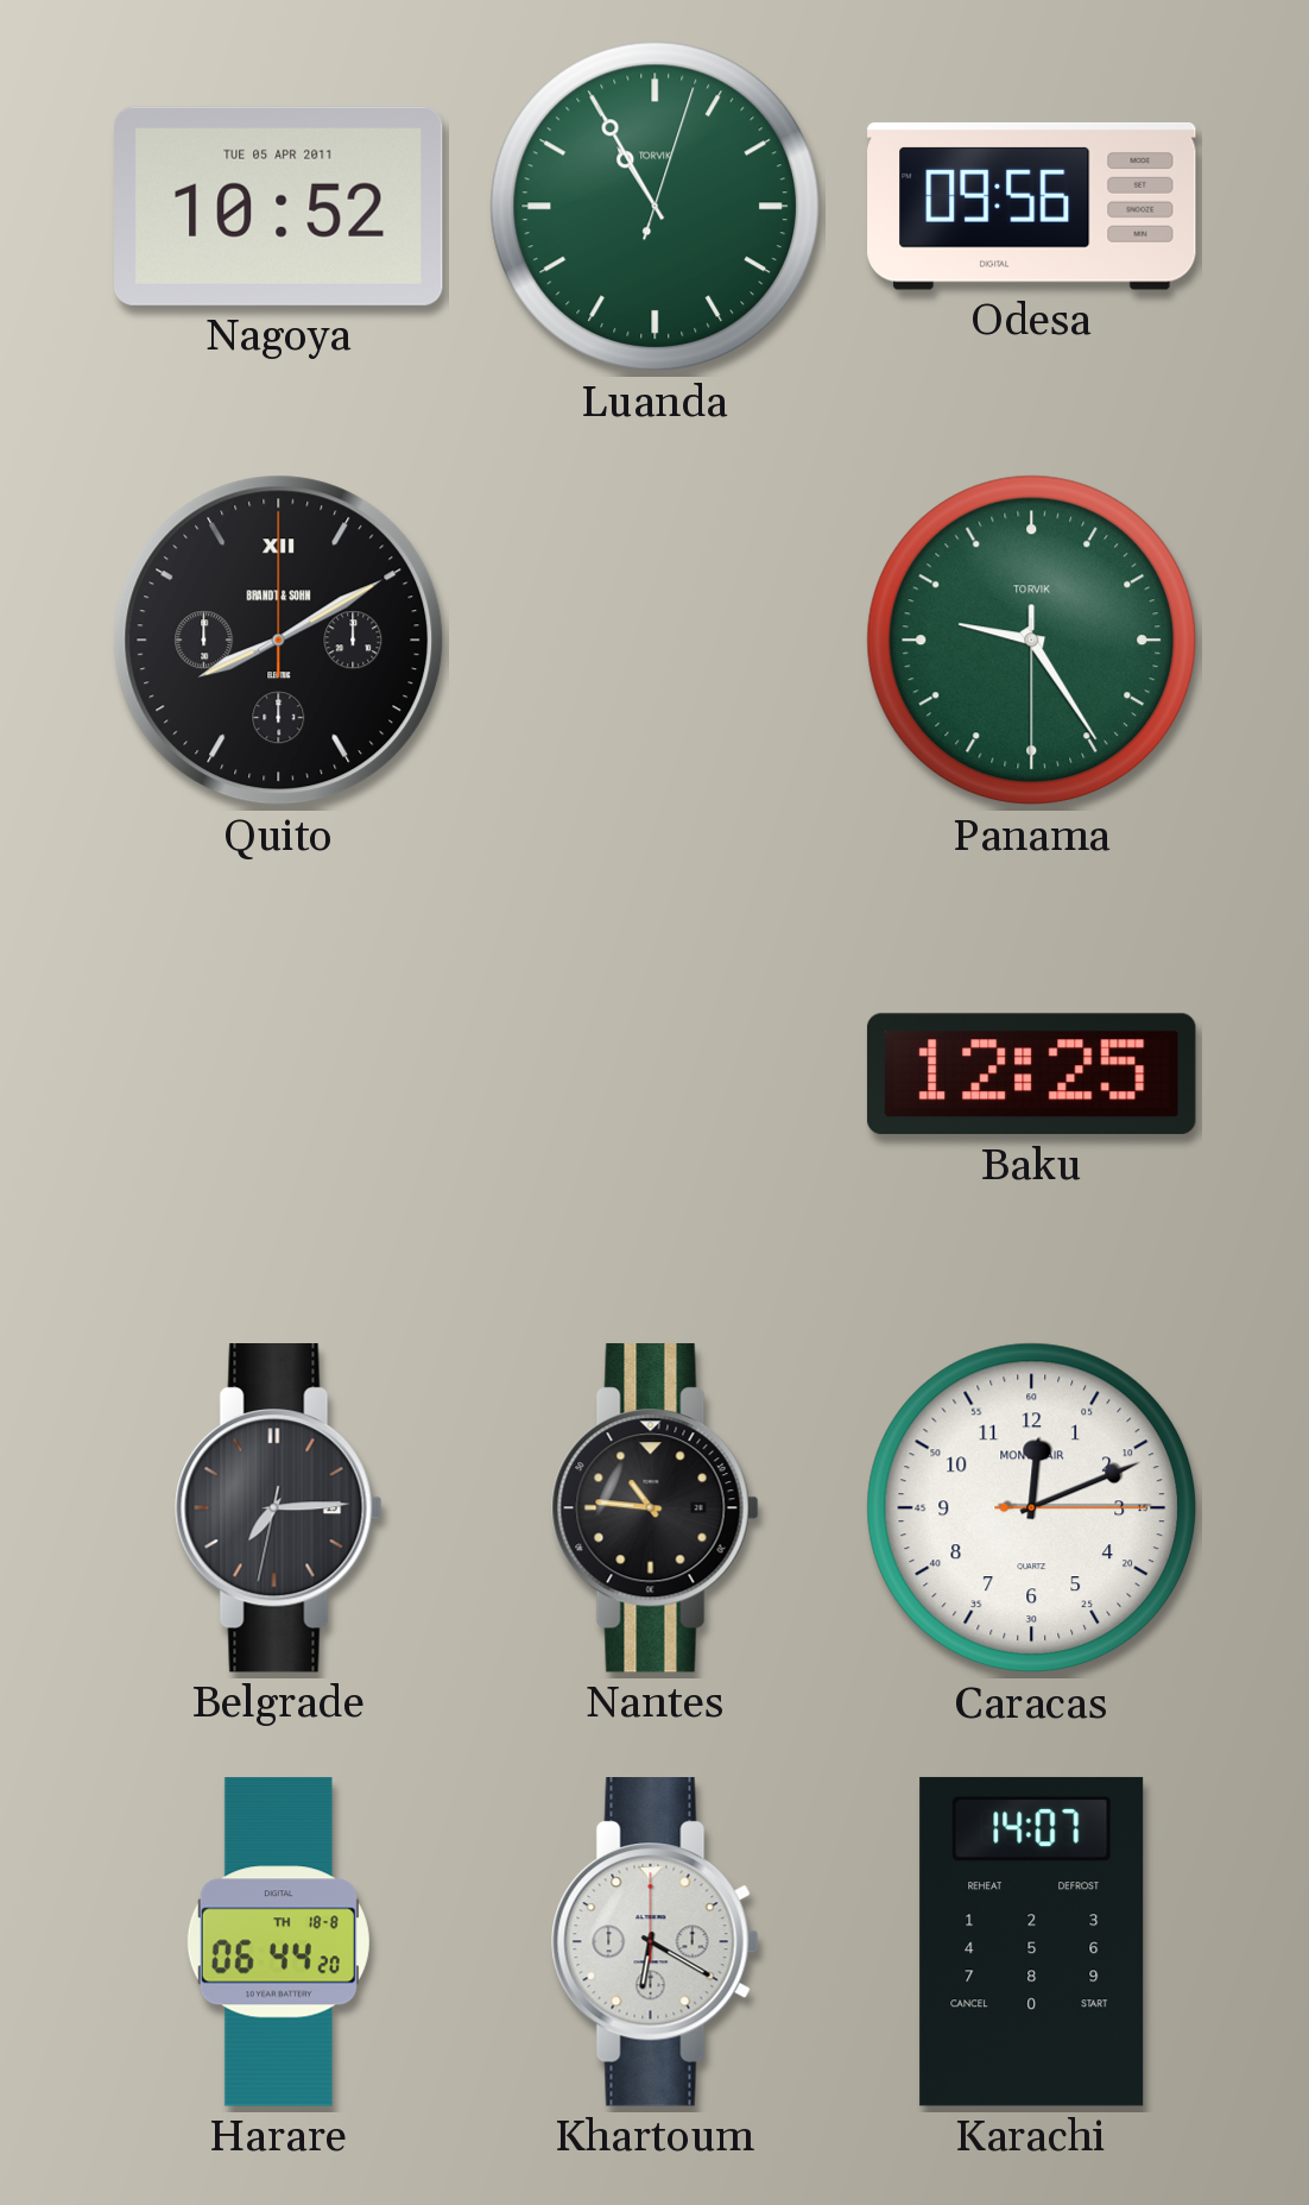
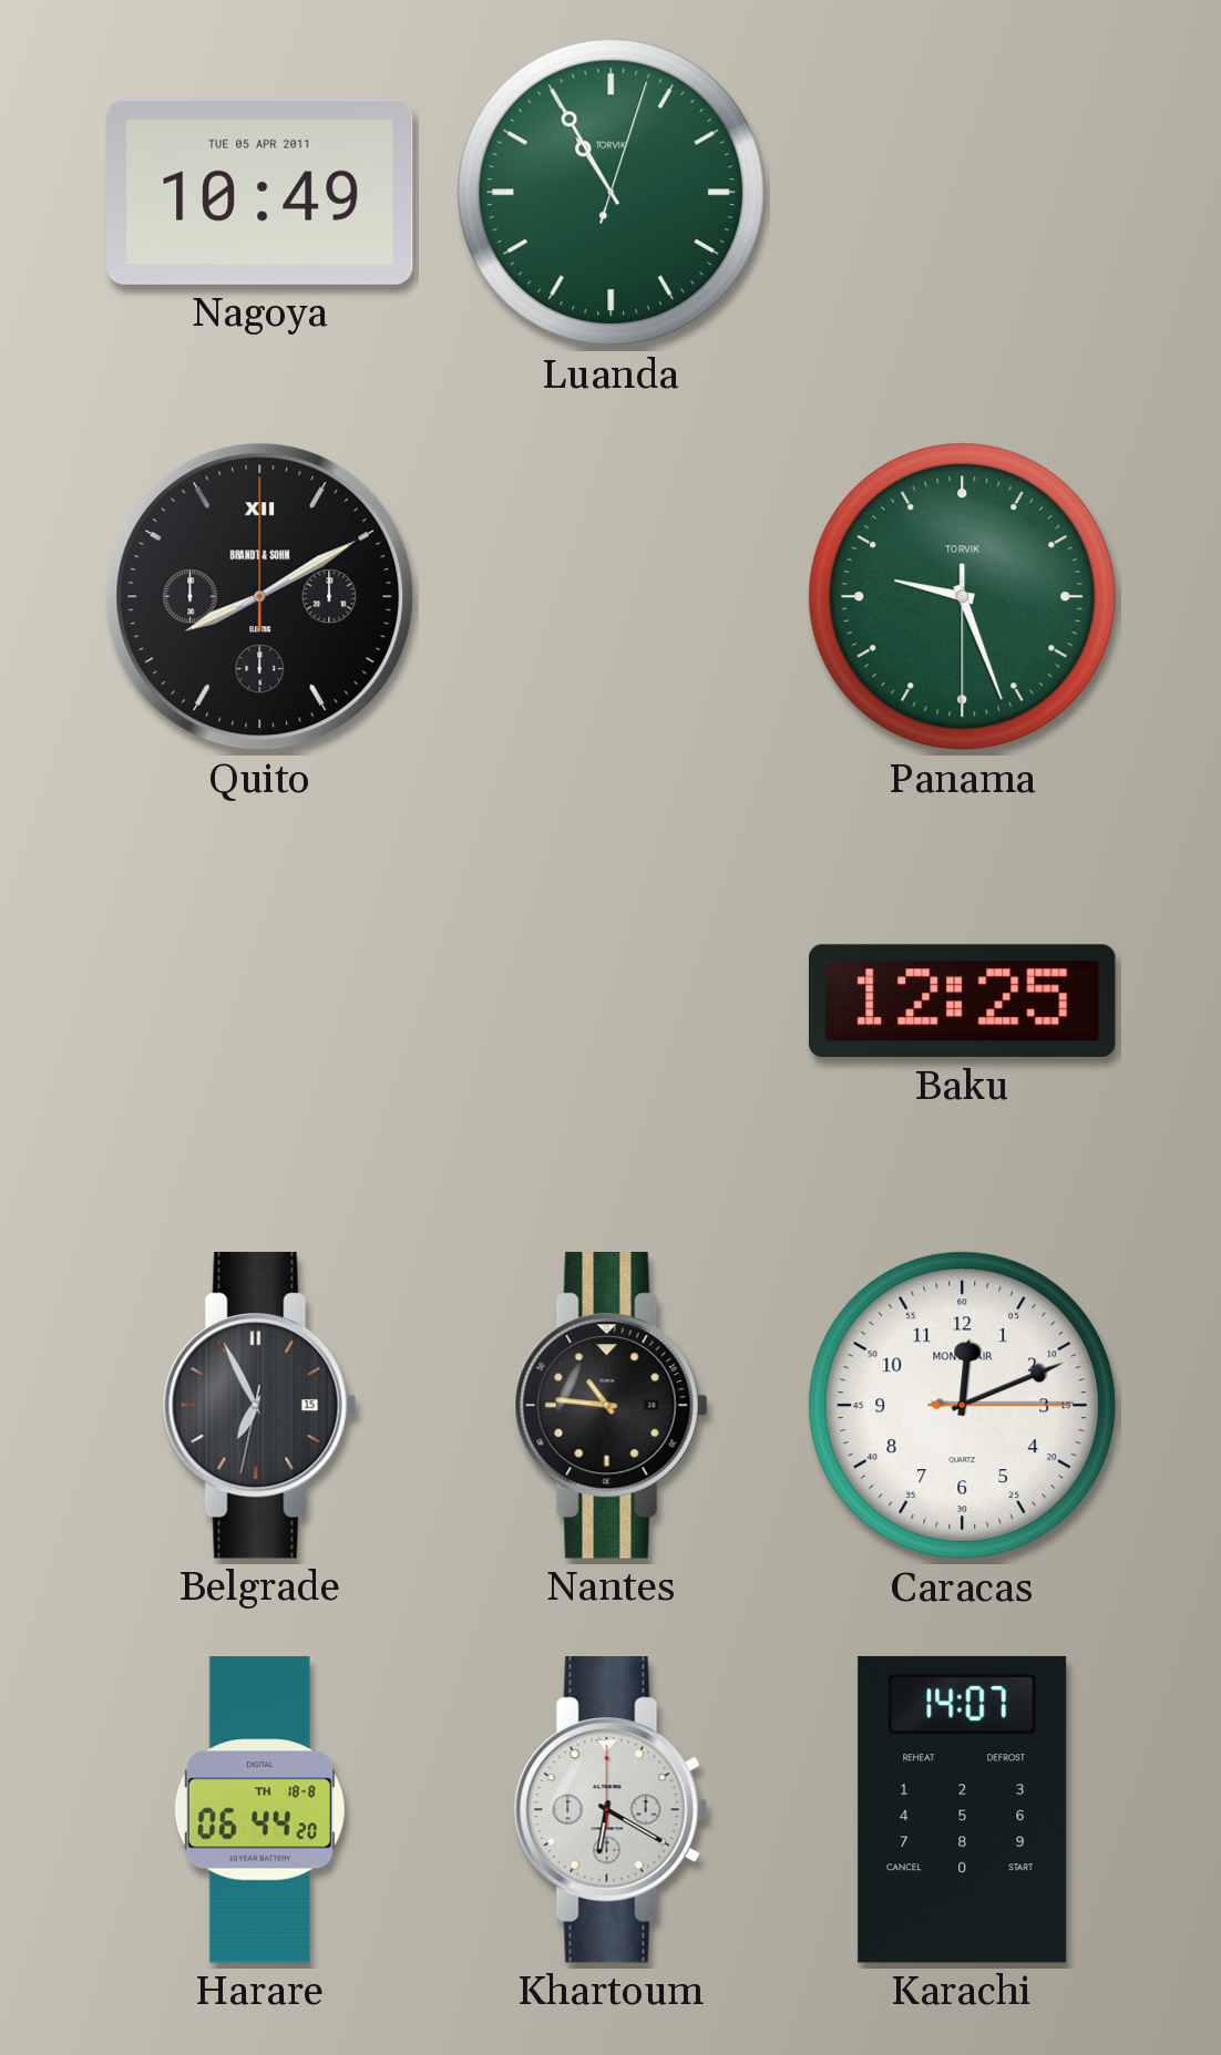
Nagoya: 10:52 -> 10:49 (259, 192)
Odesa: 09:56 -> none (1032, 206)
Panama: 9:24 -> 9:26 (963, 597)
Belgrade: 7:14 -> 6:55 (259, 1406)
